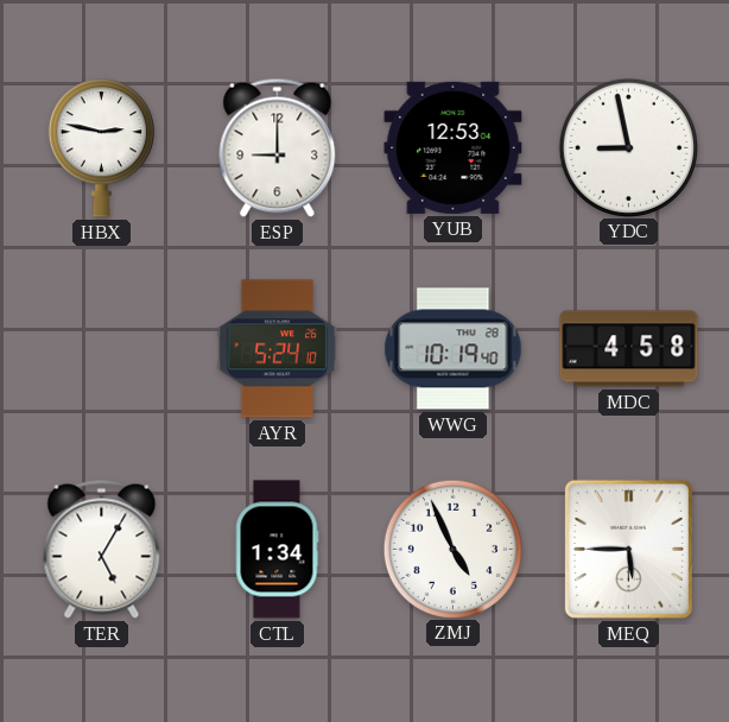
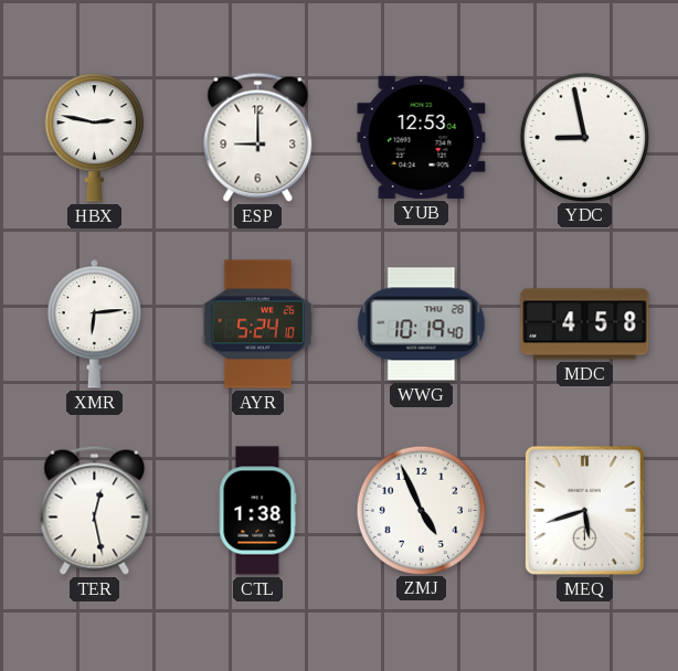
XMR: none -> 6:14 (95, 324)
TER: 5:05 -> 12:28 (95, 510)
CTL: 1:34 -> 1:38 (257, 511)
MEQ: 5:45 -> 5:42 (584, 510)
